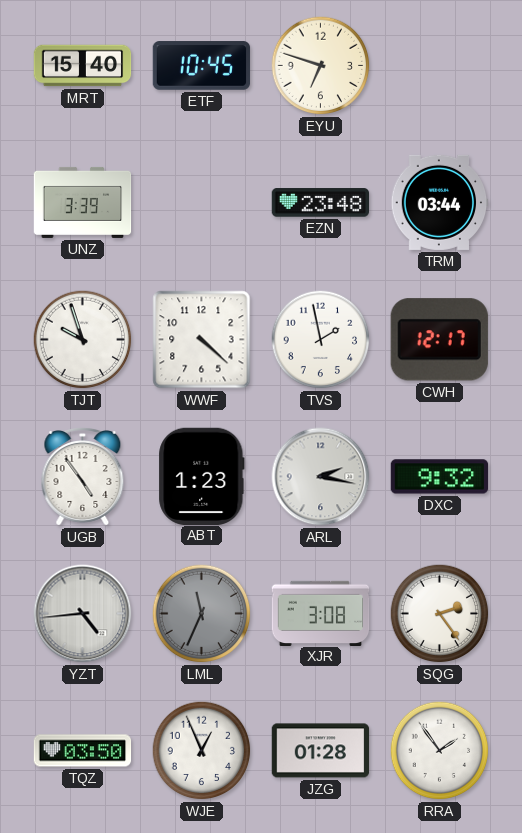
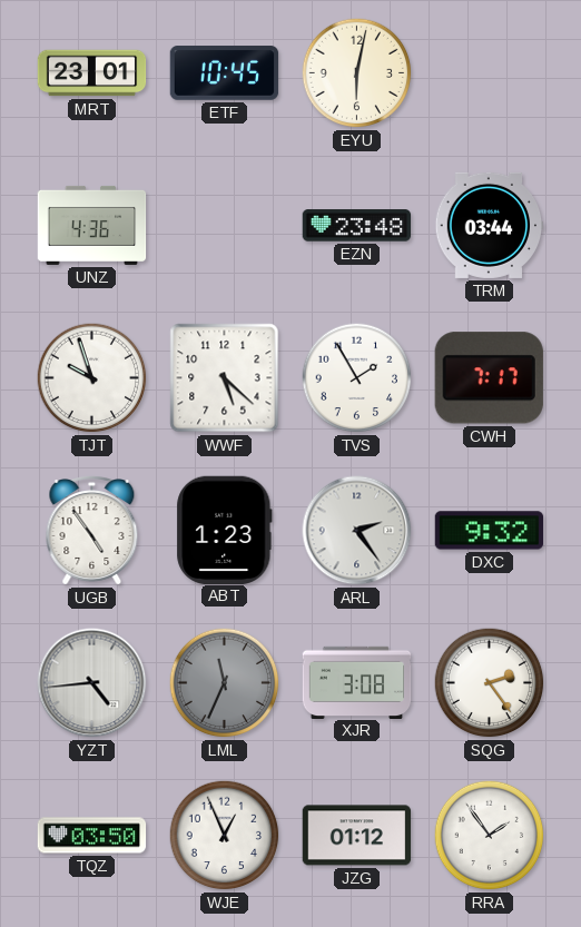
MRT: 15:40 -> 23:01 (92, 73)
EYU: 6:48 -> 6:02 (357, 73)
UNZ: 3:39 -> 4:36 (92, 225)
WWF: 4:22 -> 5:22 (225, 378)
TVS: 1:58 -> 1:55 (357, 378)
CWH: 12:17 -> 7:17 (489, 378)
ARL: 2:17 -> 2:24 (357, 531)
JZG: 01:28 -> 01:12 (357, 836)
